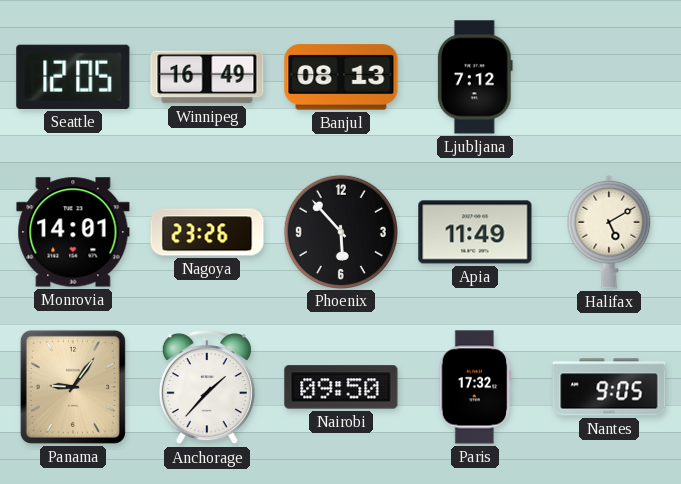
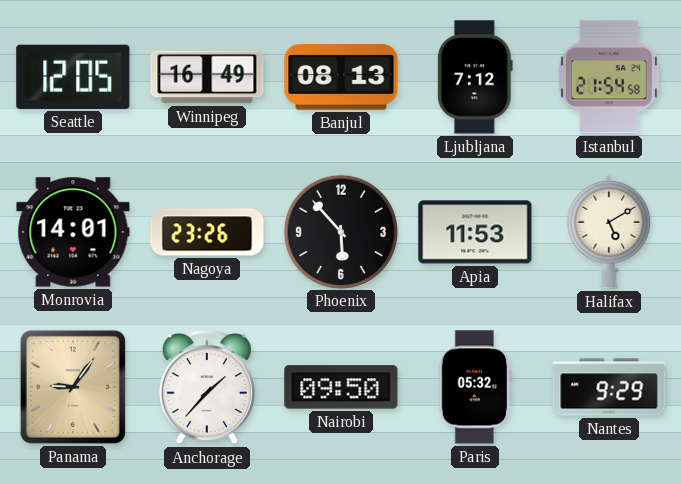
Istanbul: none -> 21:54 (610, 77)
Apia: 11:49 -> 11:53 (475, 232)
Paris: 17:32 -> 05:32 (475, 387)
Nantes: 9:05 -> 9:29 (609, 387)
